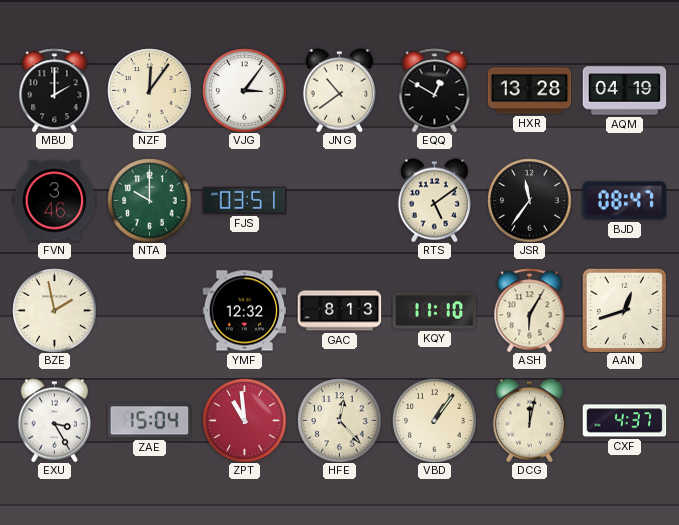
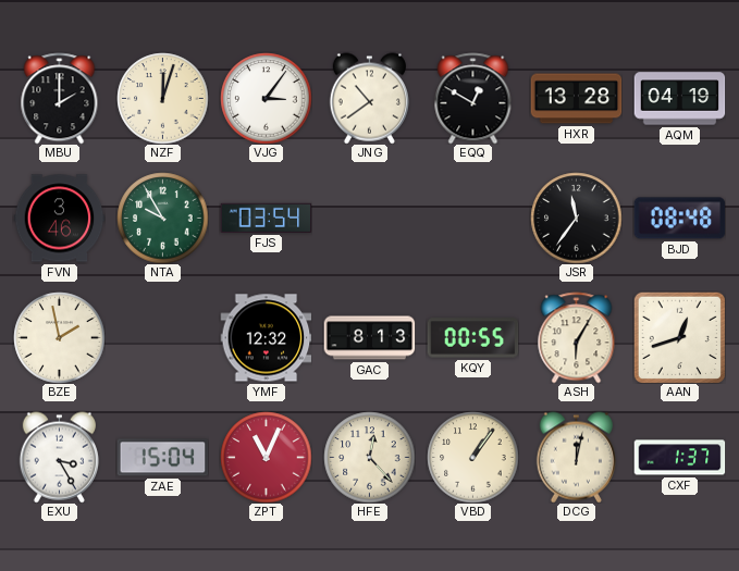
NZF: 12:06 -> 12:03 (162, 98)
NTA: 10:00 -> 9:55 (162, 218)
FJS: 03:51 -> 03:54 (266, 218)
RTS: 5:09 -> none (434, 200)
BJD: 08:47 -> 08:48 (679, 219)
KQY: 11:10 -> 00:55 (472, 338)
ZPT: 10:59 -> 11:04 (266, 457)
CXF: 4:37 -> 1:37 (679, 458)
